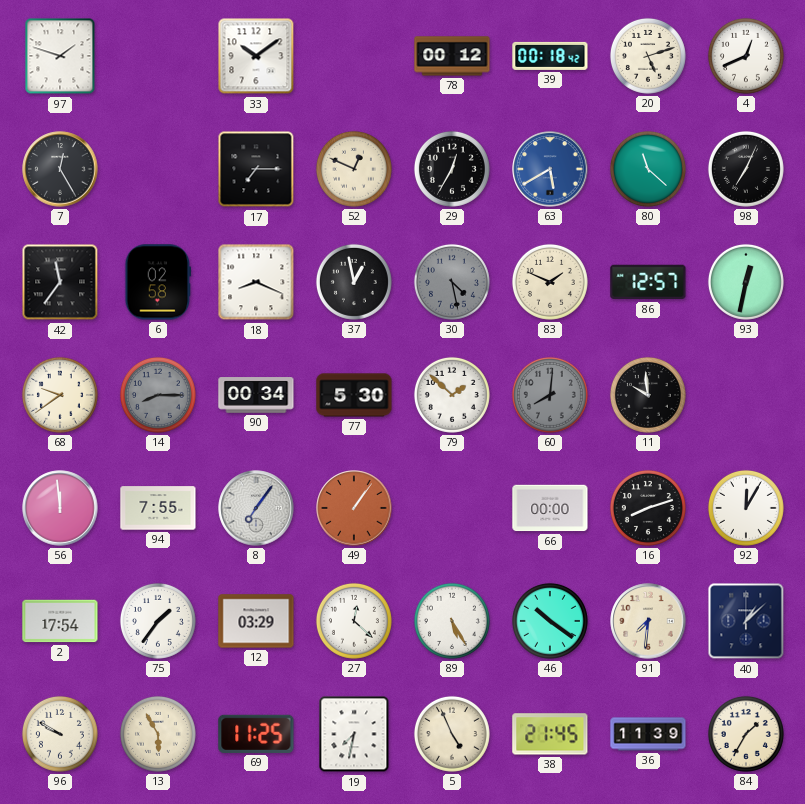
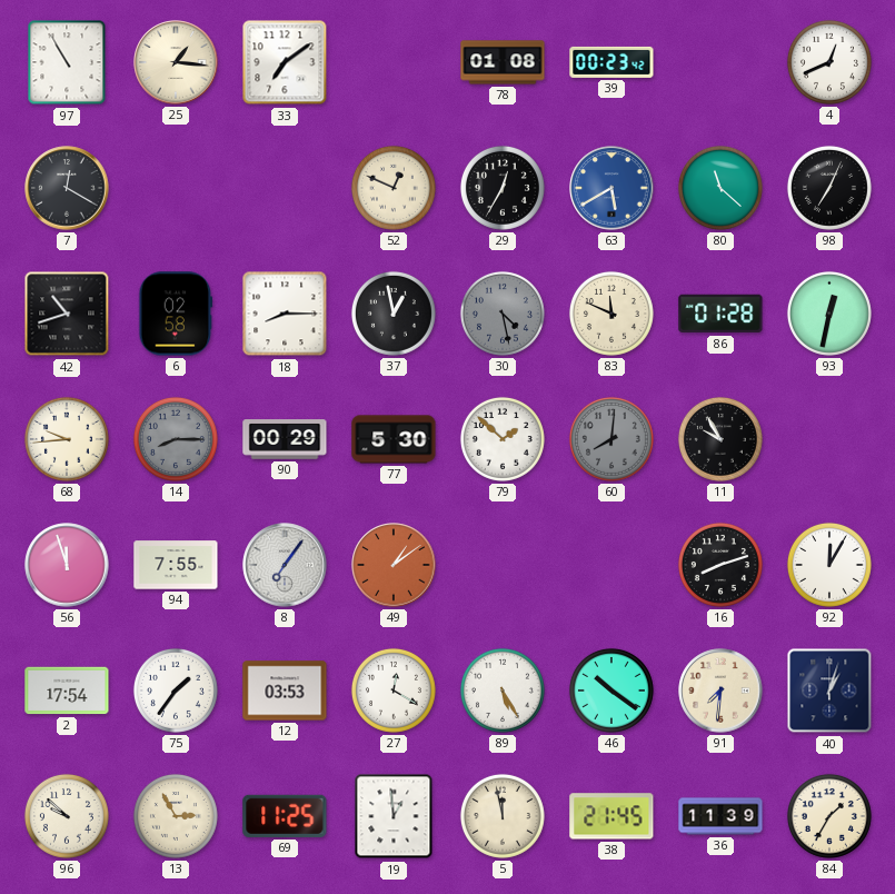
97: 1:48 -> 10:55 (67, 62)
25: none -> 1:16 (176, 62)
33: 10:09 -> 7:09 (285, 62)
78: 00:12 -> 01:08 (503, 62)
39: 00:18 -> 00:23 (611, 62)
20: 5:12 -> none (648, 56)
7: 12:25 -> 12:20 (67, 188)
17: 7:15 -> none (256, 169)
42: 11:36 -> 10:42 (67, 314)
18: 8:19 -> 8:15 (285, 314)
83: 1:49 -> 11:49 (611, 314)
86: 12:57 -> 01:28 (720, 314)
68: 9:39 -> 9:44 (67, 439)
90: 00:34 -> 00:29 (285, 439)
11: 9:59 -> 9:55 (720, 439)
56: 11:59 -> 11:57 (67, 565)
49: 1:06 -> 1:09 (394, 565)
66: 00:00 -> none (550, 508)
12: 03:29 -> 03:53 (285, 691)
27: 12:22 -> 12:20 (394, 691)
40: 1:08 -> 1:03 (829, 691)
96: 9:50 -> 9:52 (67, 816)
13: 5:55 -> 2:55 (176, 816)
19: 7:32 -> 12:59 (394, 816)
5: 4:56 -> 11:58 (503, 816)
